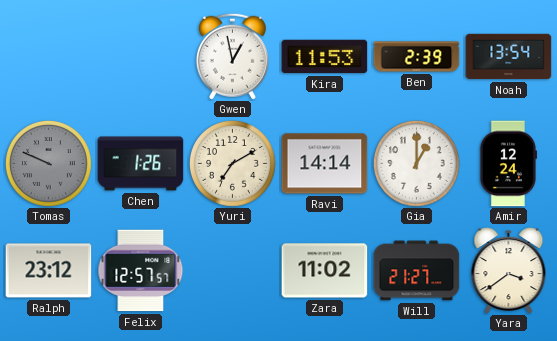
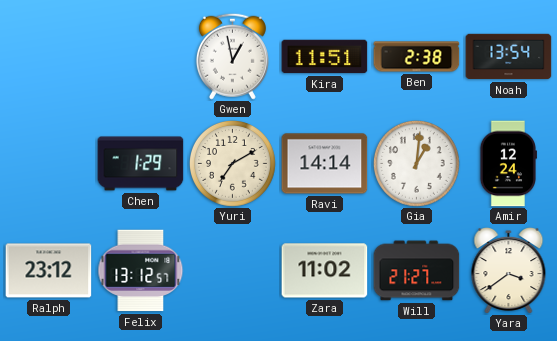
Kira: 11:53 -> 11:51 (325, 57)
Ben: 2:39 -> 2:38 (417, 57)
Tomas: 9:49 -> none (49, 164)
Chen: 1:26 -> 1:29 (141, 164)
Gia: 1:00 -> 1:01 (417, 164)
Felix: 12:57 -> 13:12 (141, 271)
